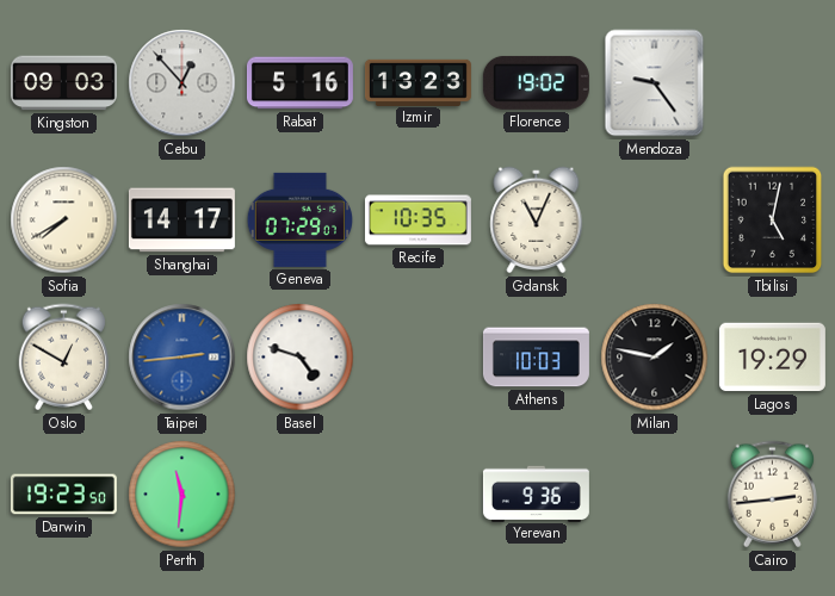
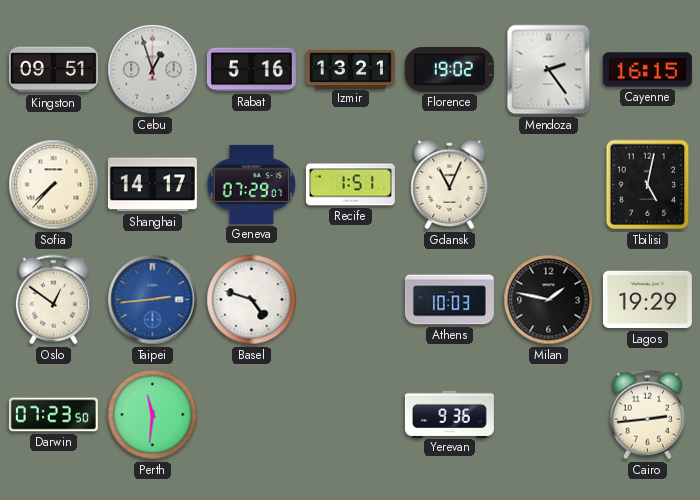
Kingston: 09:03 -> 09:51 (53, 70)
Cebu: 12:53 -> 12:57 (153, 70)
Izmir: 13:23 -> 13:21 (350, 69)
Mendoza: 9:24 -> 2:24 (549, 70)
Cayenne: none -> 16:15 (647, 70)
Sofia: 7:40 -> 7:37 (54, 185)
Recife: 10:35 -> 1:51 (350, 185)
Oslo: 12:50 -> 12:51 (53, 300)
Darwin: 19:23 -> 07:23 (53, 415)
